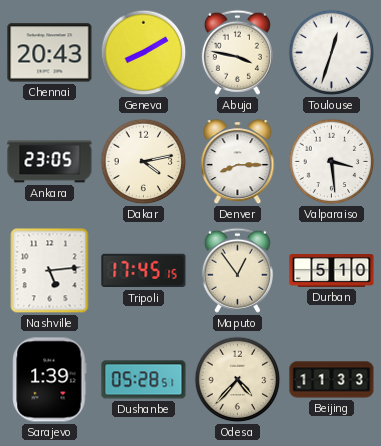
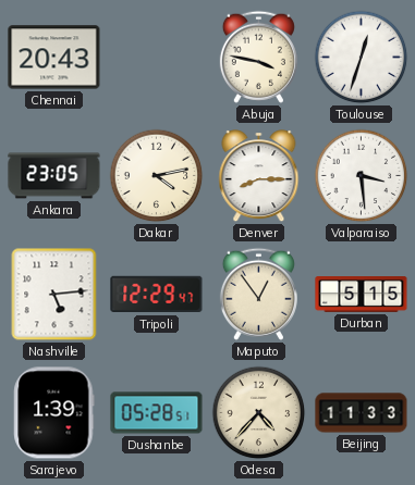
Geneva: 8:10 -> none (144, 53)
Tripoli: 17:45 -> 12:29 (157, 295)
Durban: 5:10 -> 5:15 (362, 295)
